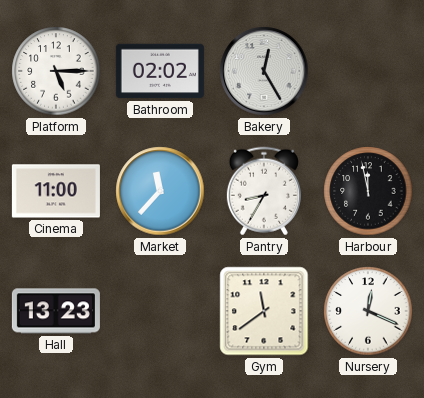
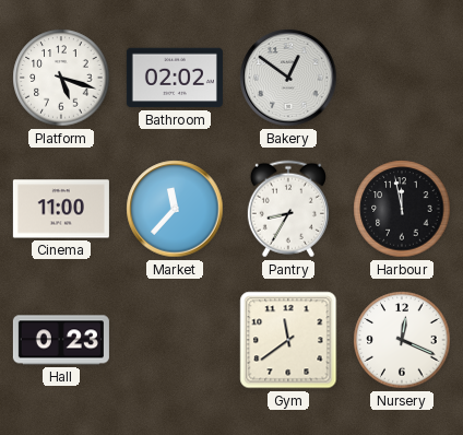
Platform: 5:15 -> 5:18 (61, 78)
Bakery: 12:25 -> 12:51 (288, 78)
Hall: 13:23 -> 0:23 (61, 340)
